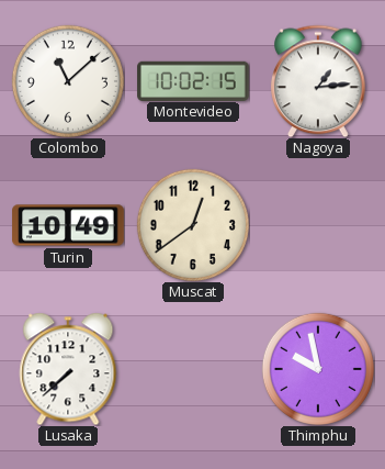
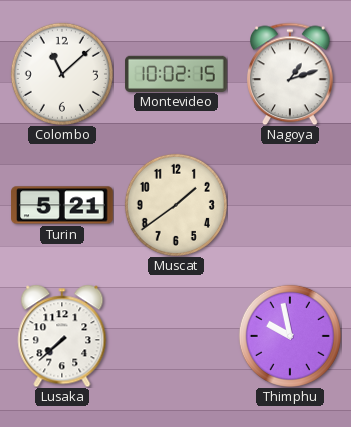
Nagoya: 1:14 -> 1:12 (291, 74)
Turin: 10:49 -> 5:21 (62, 205)
Muscat: 12:39 -> 1:39 (176, 205)
